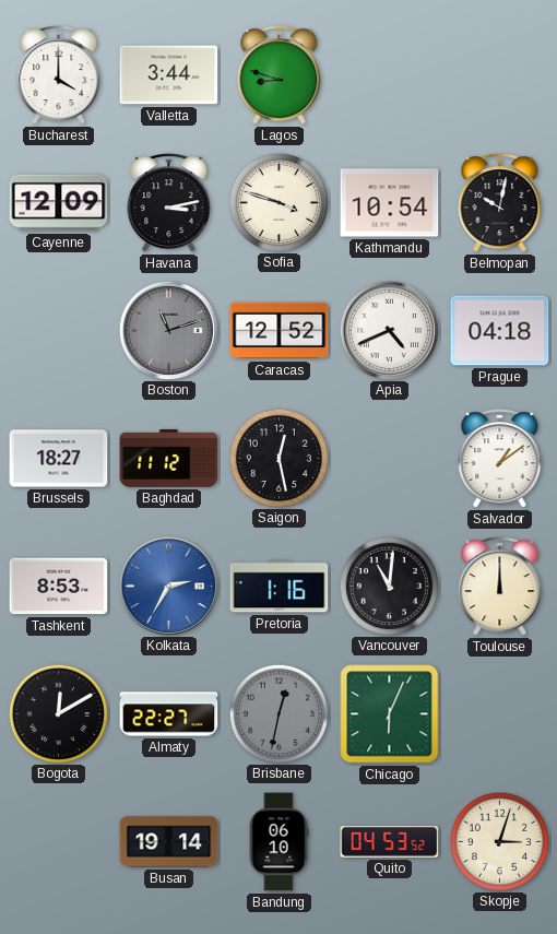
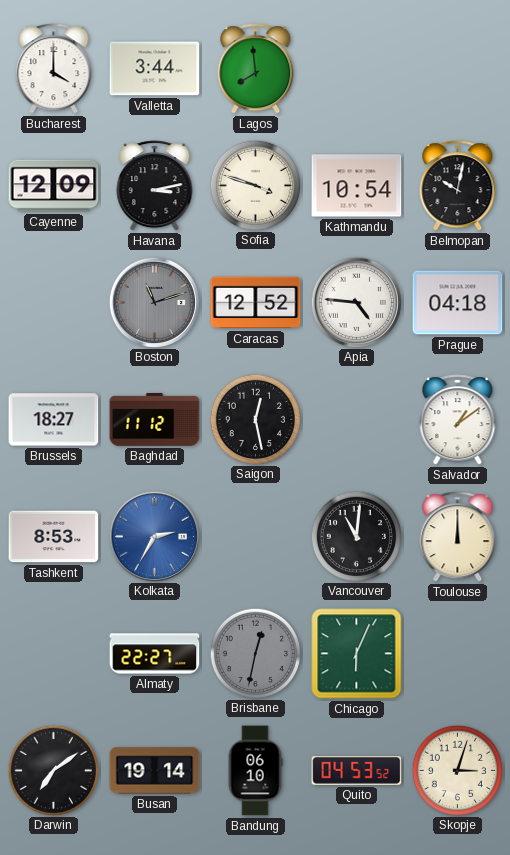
Lagos: 8:48 -> 7:59 (256, 69)
Apia: 4:41 -> 4:46 (356, 302)
Pretoria: 1:16 -> none (280, 587)
Bogota: 12:10 -> none (58, 713)
Darwin: none -> 7:09 (53, 770)
